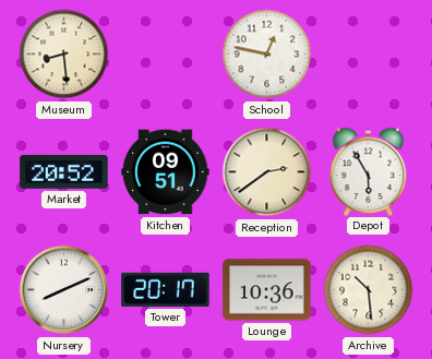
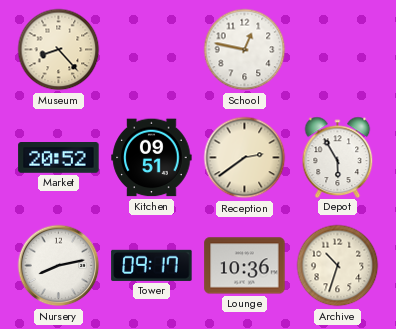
Museum: 8:29 -> 8:23 (59, 50)
Nursery: 8:11 -> 8:13 (59, 266)
Tower: 20:17 -> 09:17 (152, 265)
Archive: 10:29 -> 10:33 (338, 266)
